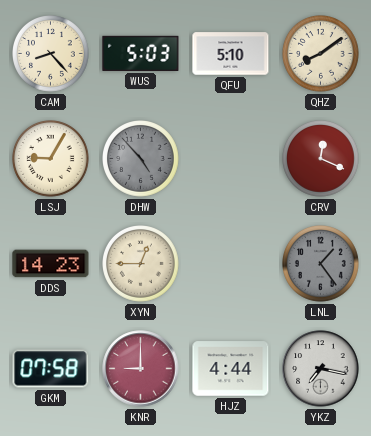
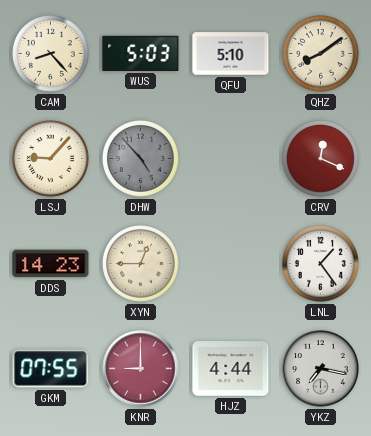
LSJ: 9:05 -> 9:07 (51, 159)
LNL dial: grey -> white (321, 264)
GKM: 07:58 -> 07:55 (51, 369)
